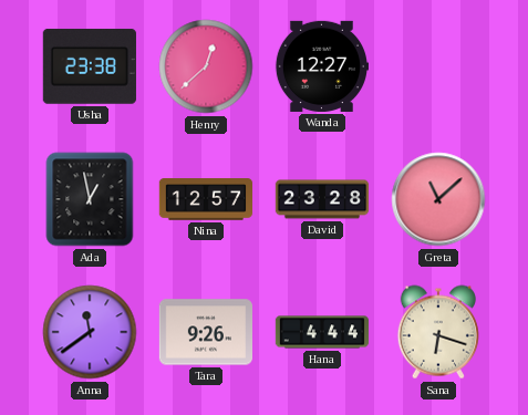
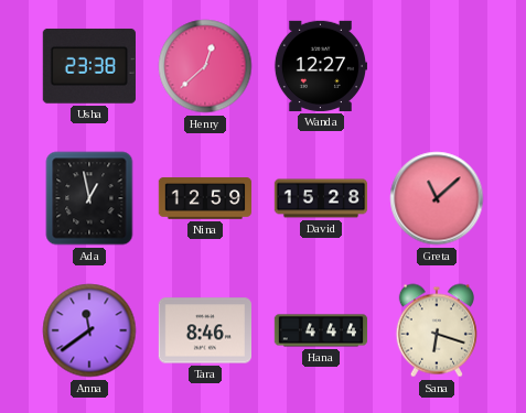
Nina: 12:57 -> 12:59 (205, 199)
David: 23:28 -> 15:28 (321, 198)
Tara: 9:26 -> 8:46 (204, 330)
